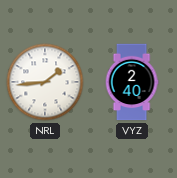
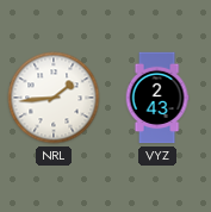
VYZ: 2:40 -> 2:43 (157, 98)
